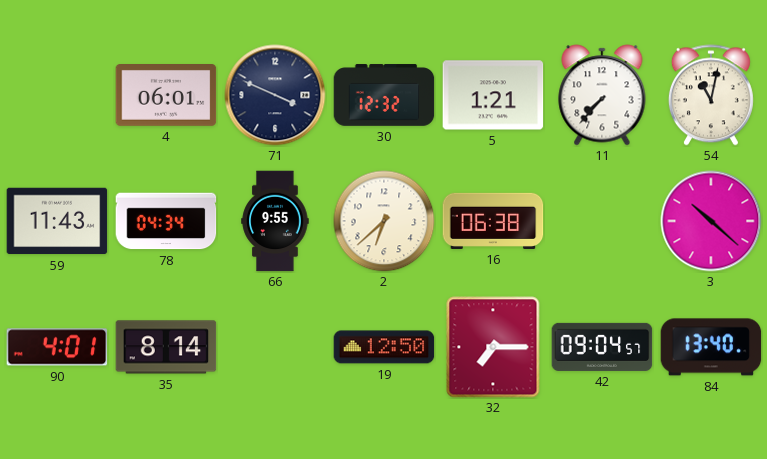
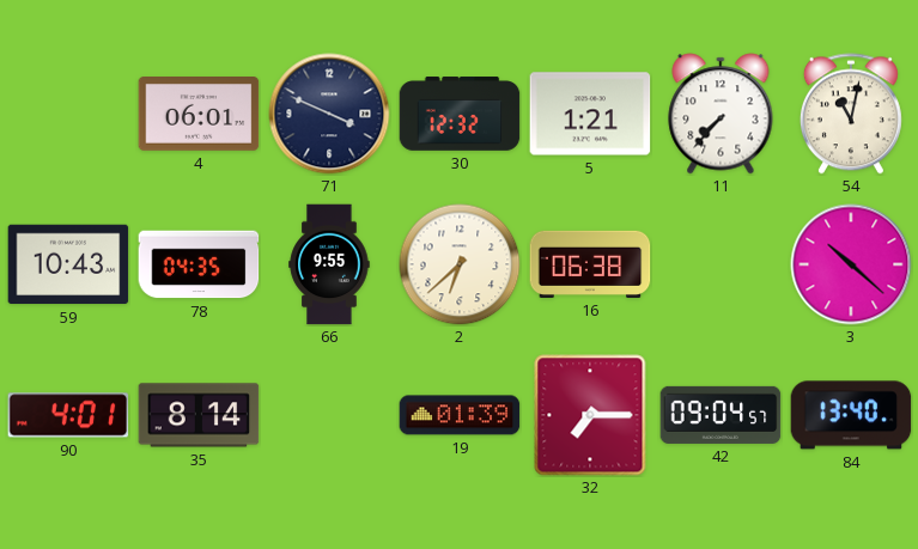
59: 11:43 -> 10:43 (68, 264)
78: 04:34 -> 04:35 (199, 264)
19: 12:50 -> 01:39 (460, 415)
